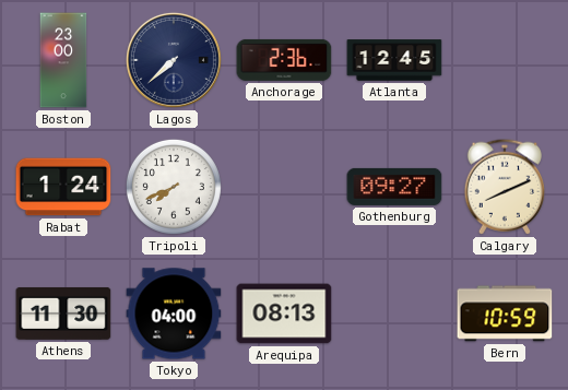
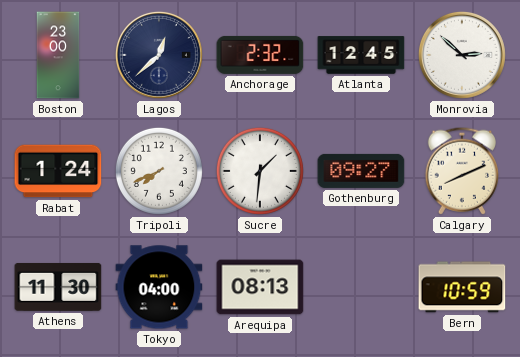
Lagos: 7:38 -> 12:38 (159, 55)
Anchorage: 2:36 -> 2:32 (260, 55)
Monrovia: none -> 2:52 (462, 55)
Sucre: none -> 1:31 (260, 171)
